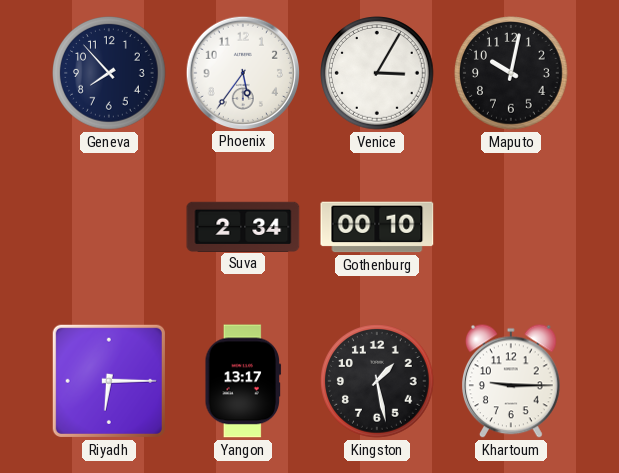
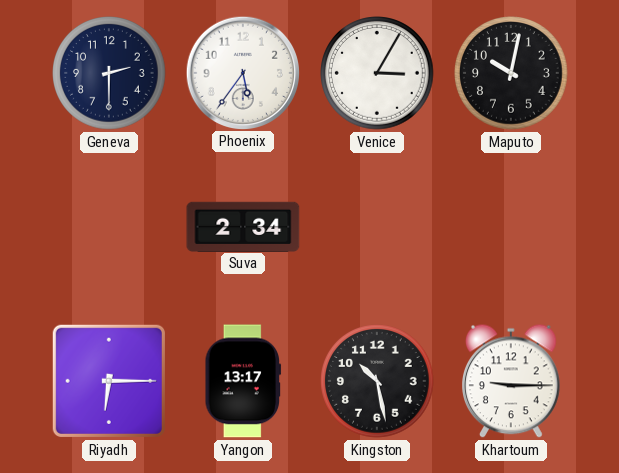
Geneva: 7:53 -> 2:30 (110, 74)
Gothenburg: 00:10 -> none (377, 227)
Kingston: 1:28 -> 10:28 (378, 382)
